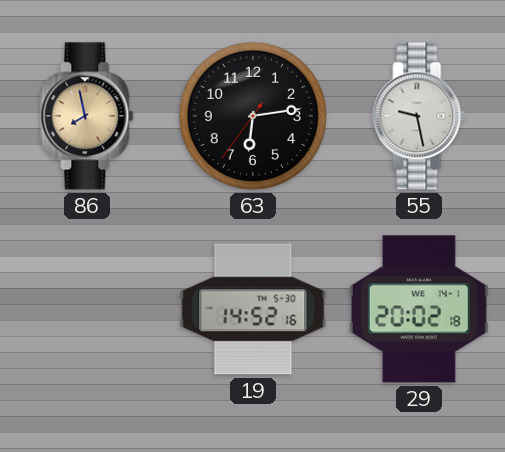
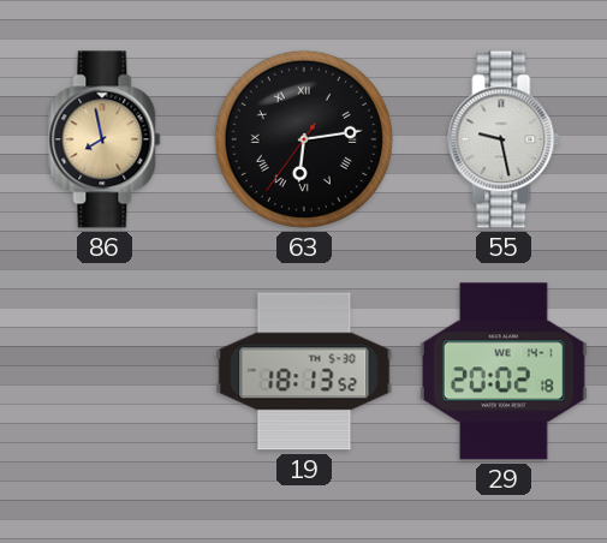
63 numerals: Arabic -> Roman (304, 139)
19: 14:52 -> 18:13 (304, 371)
